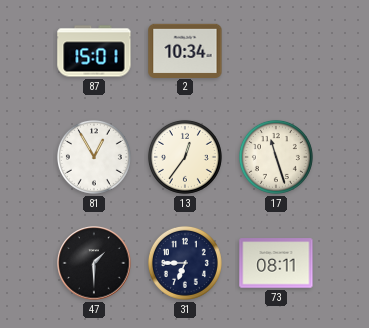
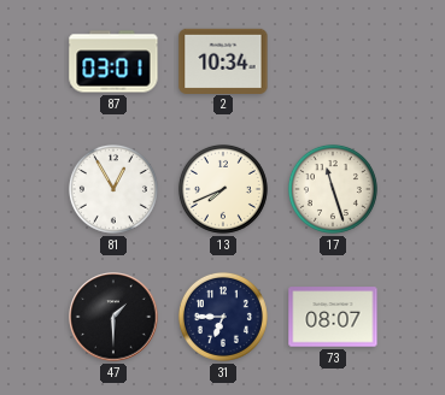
87: 15:01 -> 03:01 (113, 61)
13: 12:36 -> 7:41 (223, 189)
73: 08:11 -> 08:07 (333, 317)
